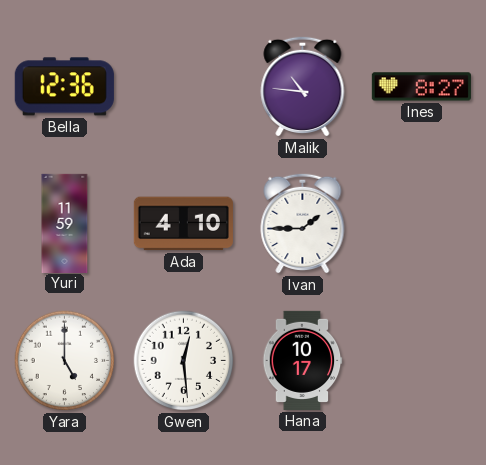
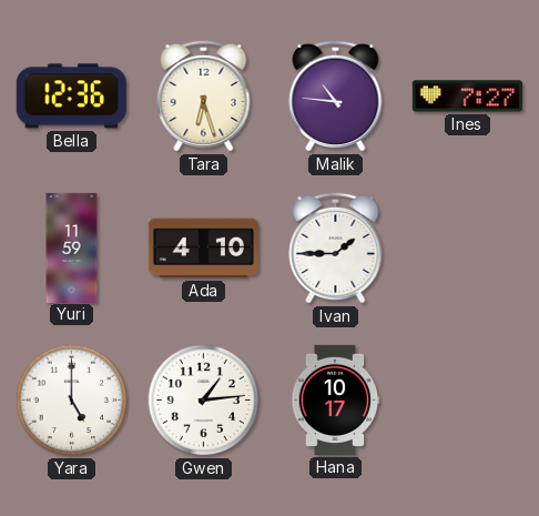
Tara: none -> 6:27 (204, 95)
Ines: 8:27 -> 7:27 (467, 97)
Gwen: 12:29 -> 1:14 (204, 401)
